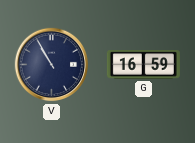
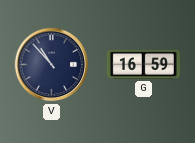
V: 10:55 -> 10:53 (52, 65)
